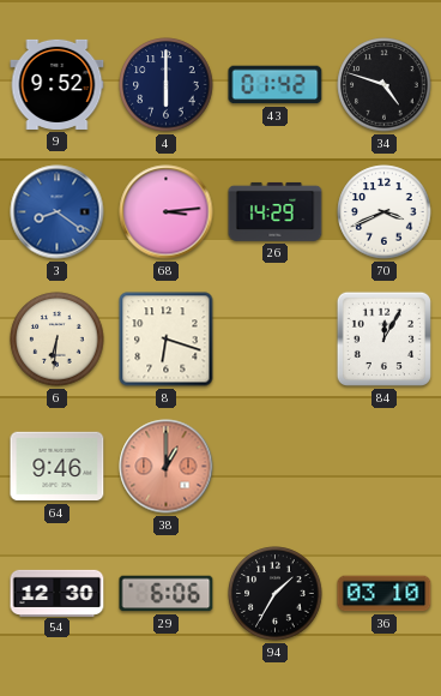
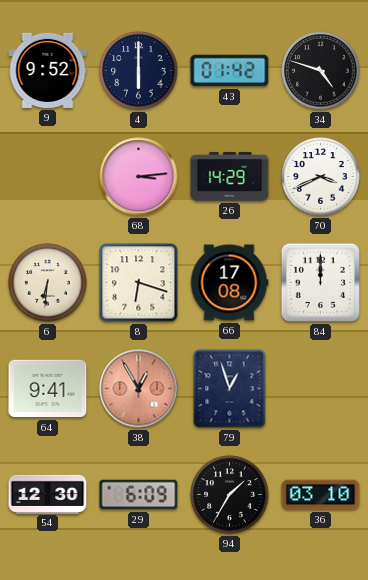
3: 8:21 -> none (58, 212)
66: none -> 17:08 (229, 283)
84: 12:05 -> 12:00 (320, 282)
64: 9:46 -> 9:41 (48, 389)
38: 1:00 -> 12:55 (139, 389)
79: none -> 12:57 (230, 389)
29: 6:06 -> 6:09 (139, 495)
